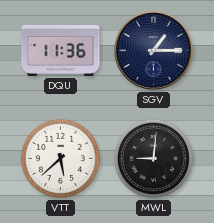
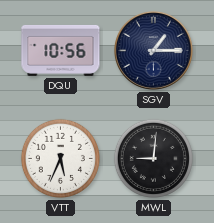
DQU: 11:36 -> 10:56 (61, 50)
VTT: 5:38 -> 5:34 (60, 158)
